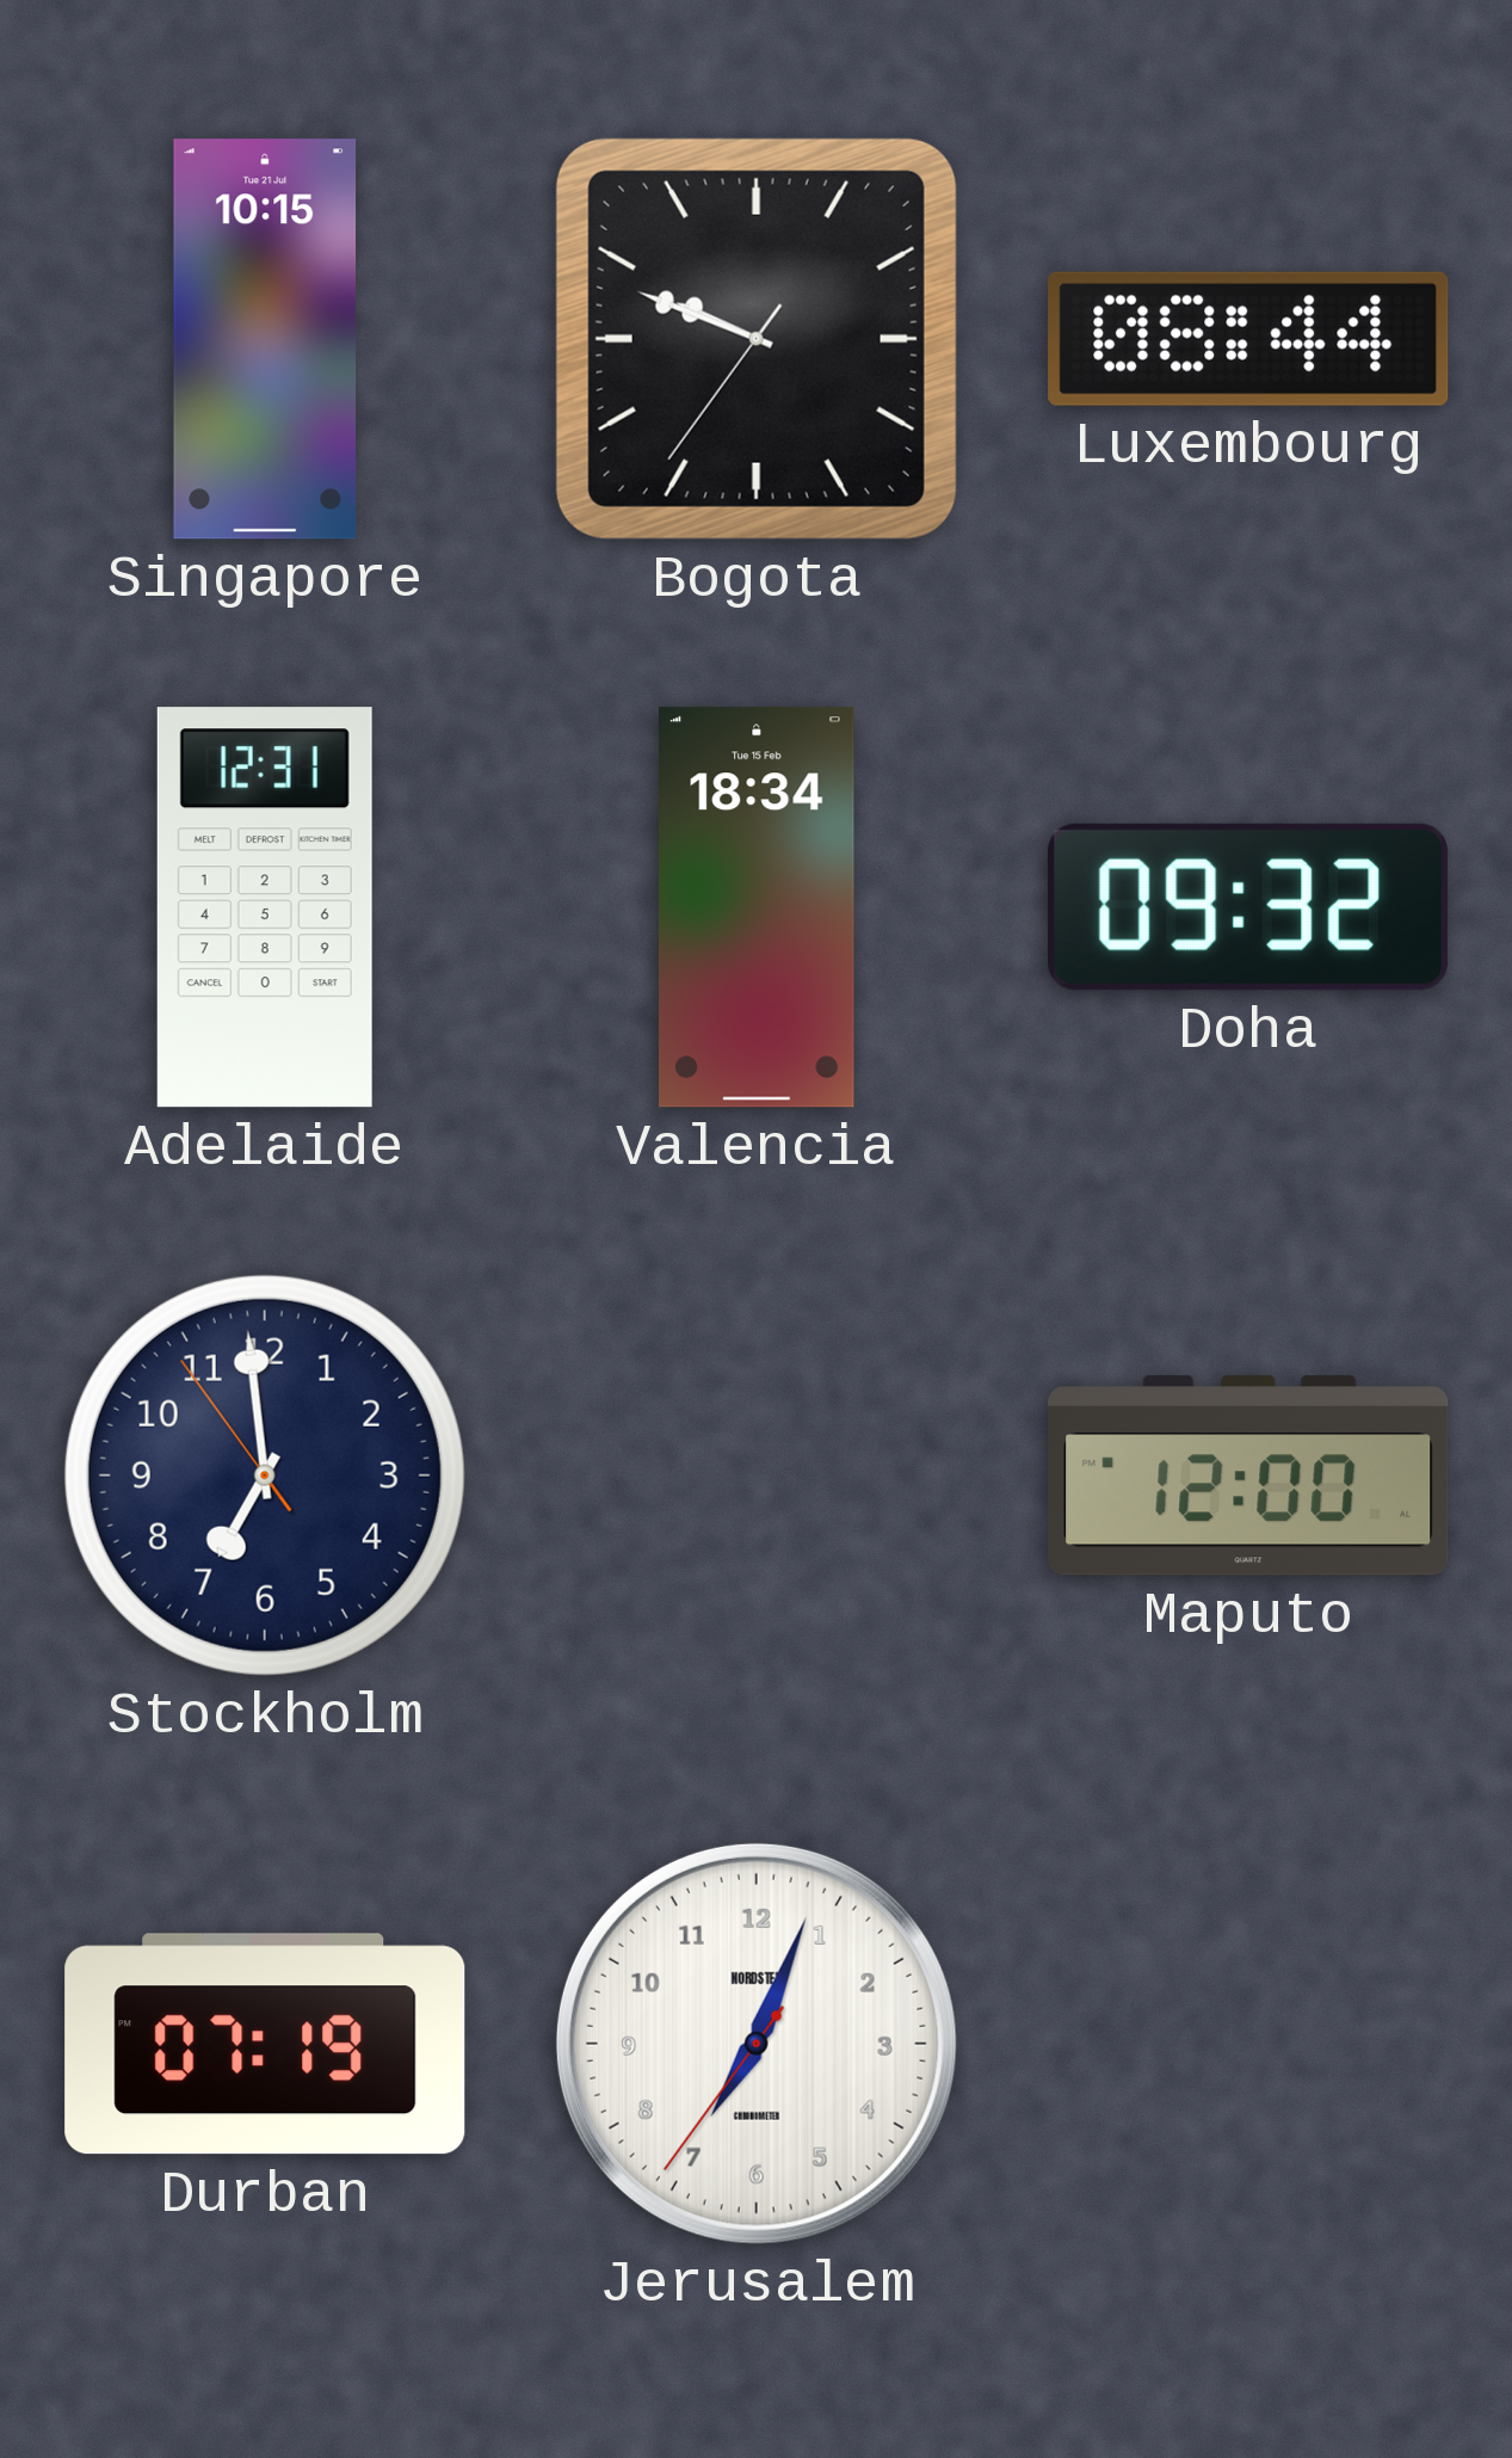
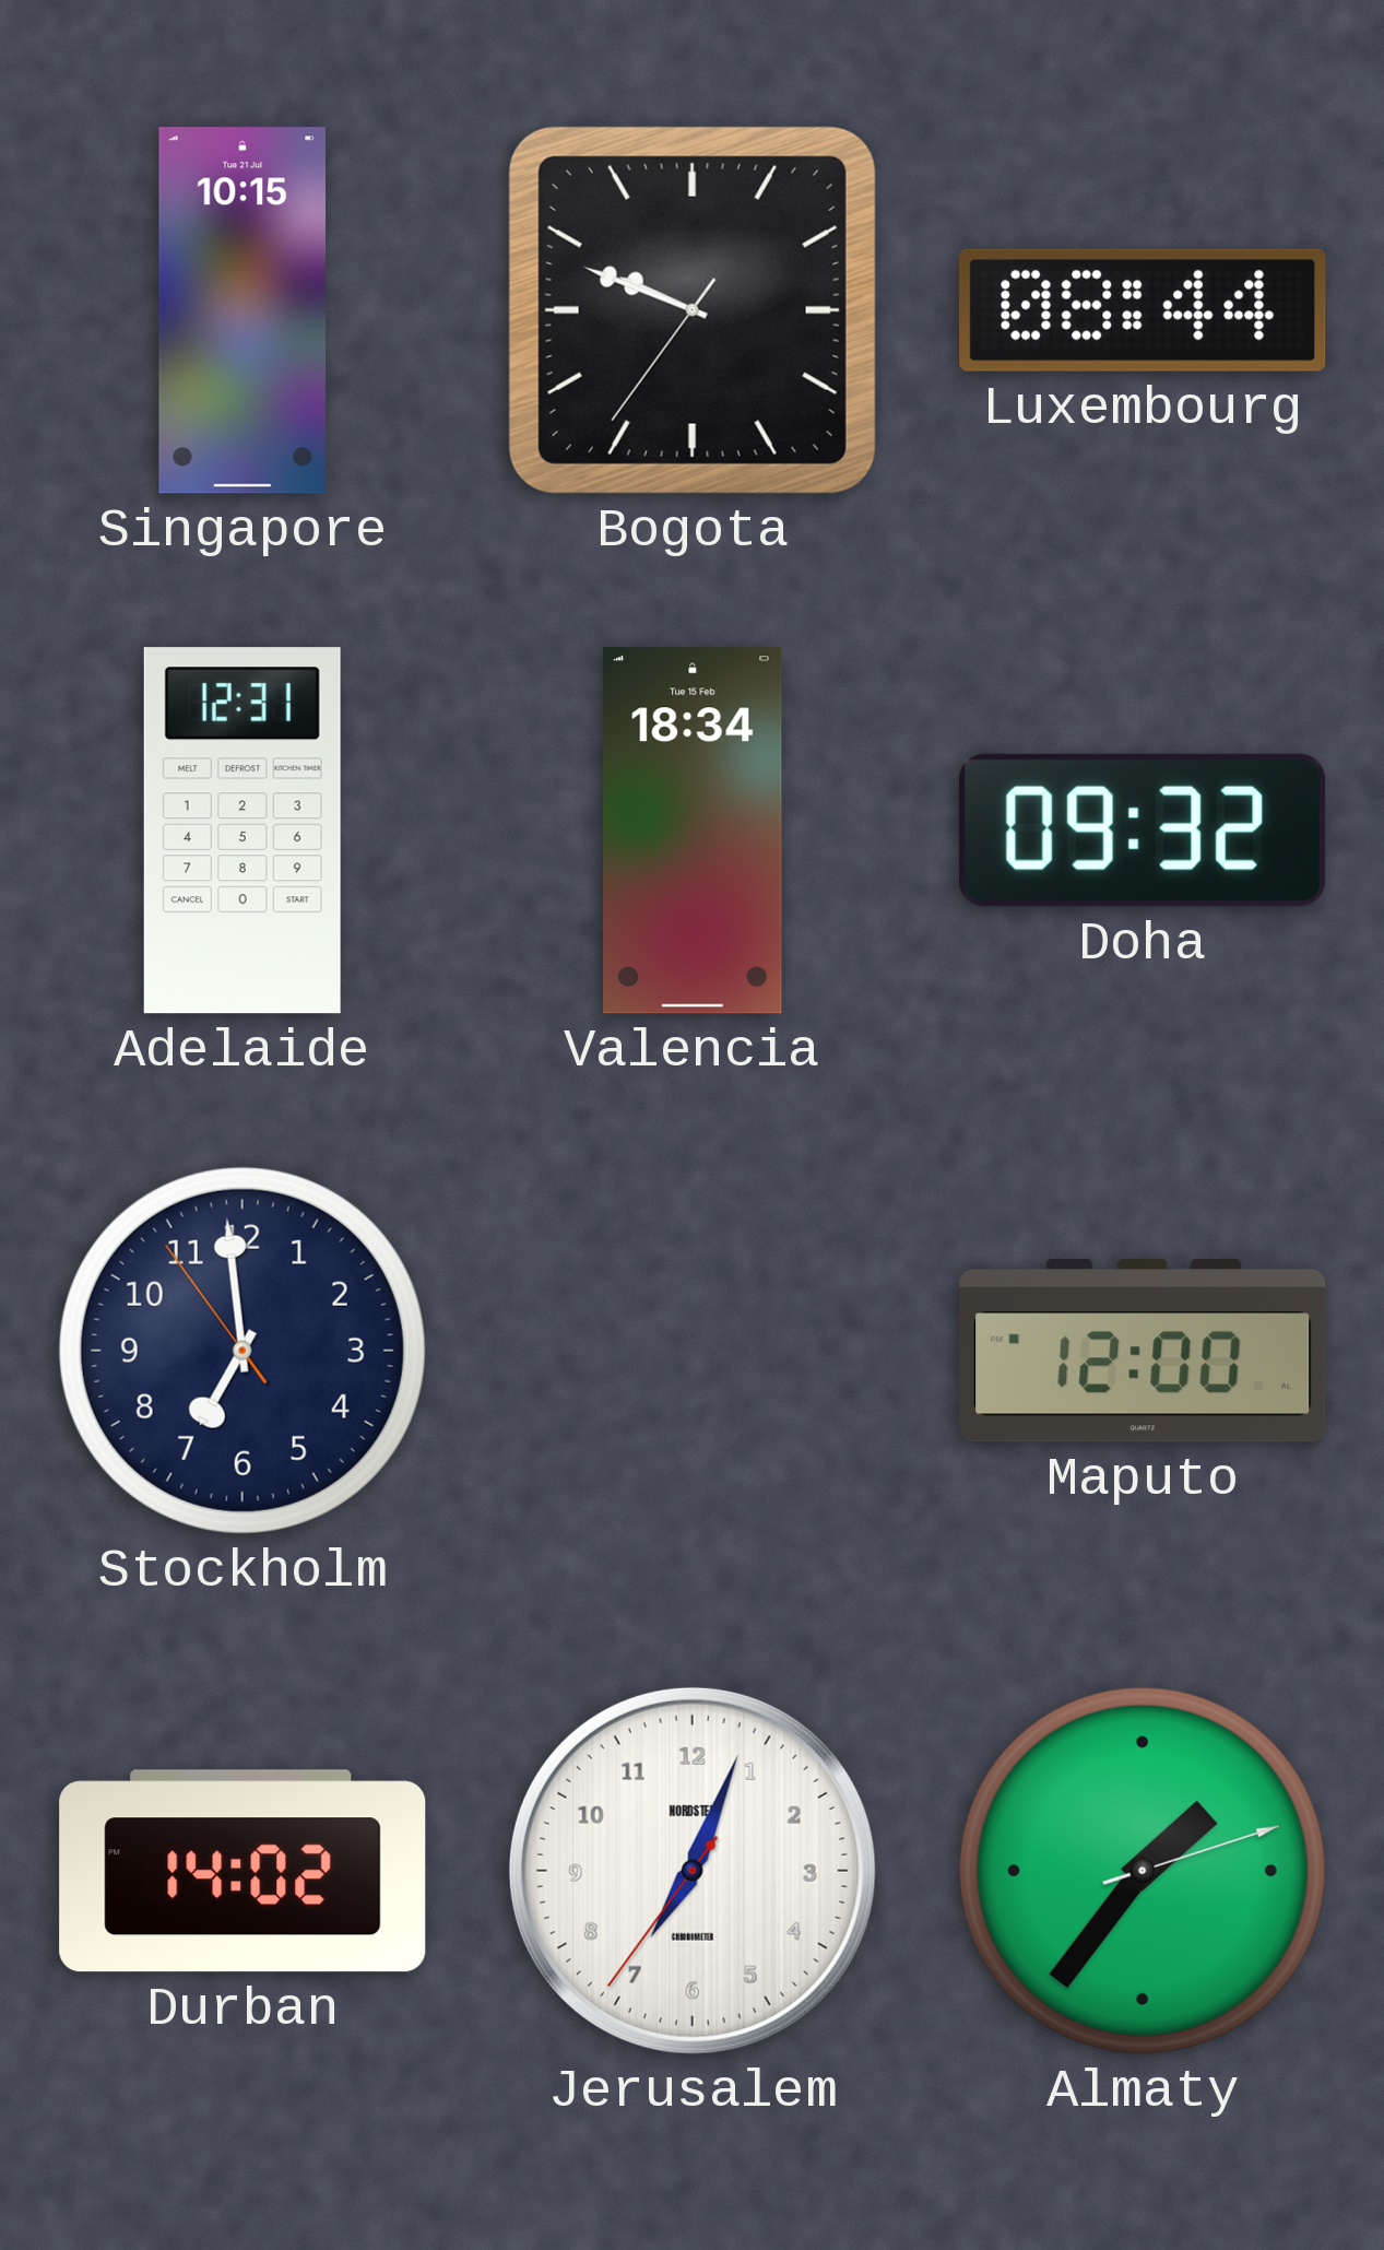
Durban: 07:19 -> 14:02 (243, 1871)
Almaty: none -> 1:36 (1143, 1871)
